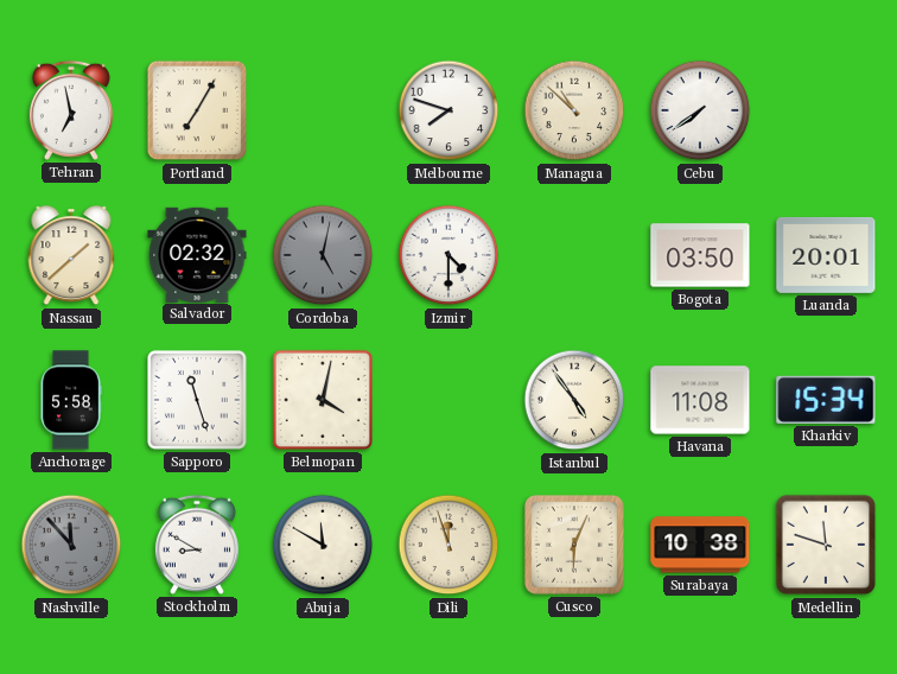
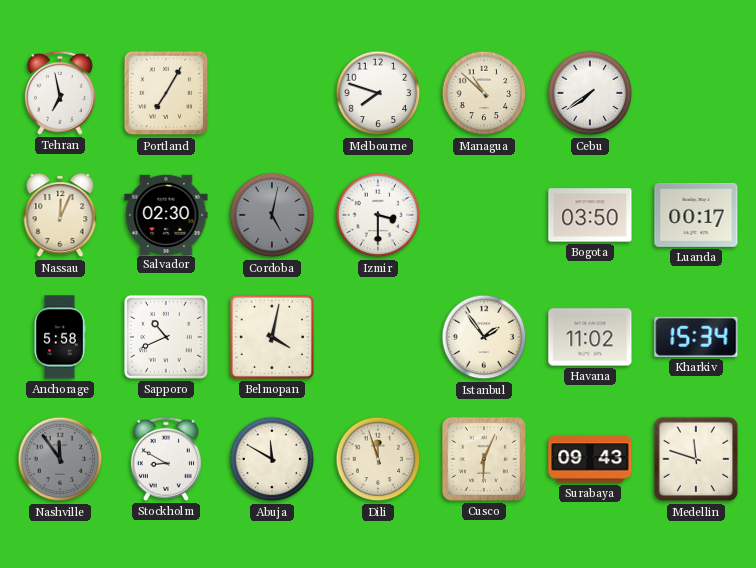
Nassau: 1:38 -> 12:04 (60, 216)
Salvador: 02:32 -> 02:30 (166, 214)
Izmir: 4:30 -> 3:30 (378, 215)
Luanda: 20:01 -> 00:17 (696, 215)
Sapporo: 11:27 -> 10:41 (166, 337)
Istanbul: 4:54 -> 1:54 (484, 337)
Havana: 11:08 -> 11:02 (590, 337)
Nashville: 11:53 -> 11:54 (60, 459)
Surabaya: 10:38 -> 09:43 (590, 459)
